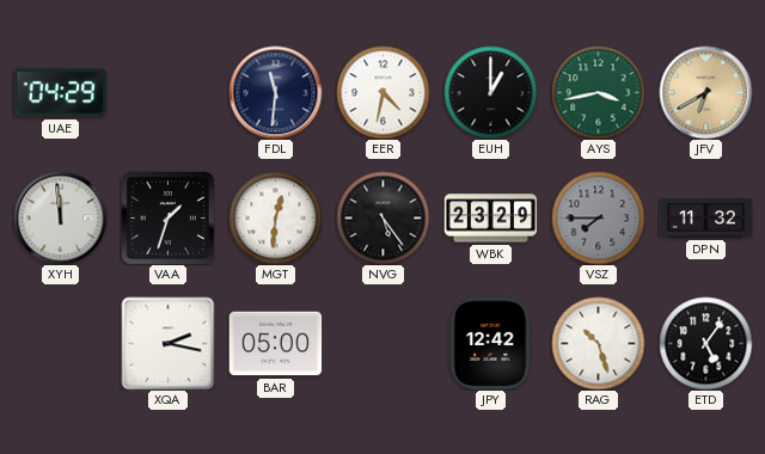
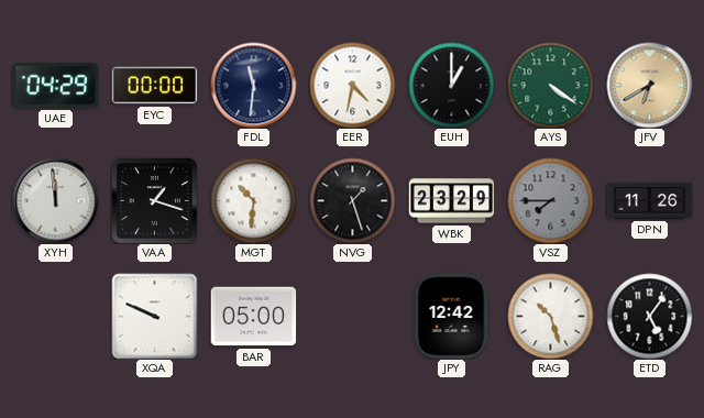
EYC: none -> 00:00 (154, 86)
AYS: 3:43 -> 4:21 (550, 85)
VAA: 1:33 -> 1:18 (154, 200)
MGT: 12:31 -> 10:31 (253, 200)
NVG: 5:24 -> 1:27 (352, 200)
DPN: 11:32 -> 11:26 (649, 201)
XQA: 2:17 -> 9:49 (154, 316)
